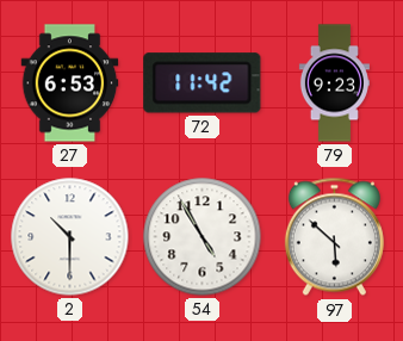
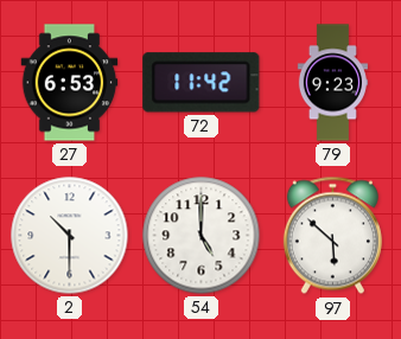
54: 4:55 -> 5:00 (202, 236)
